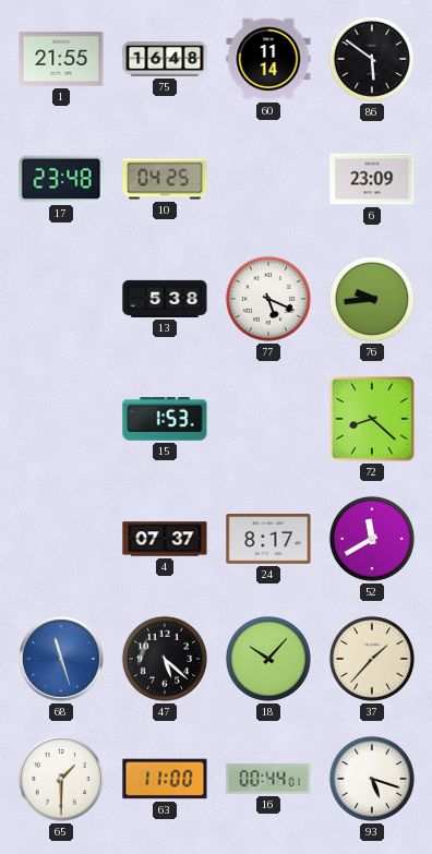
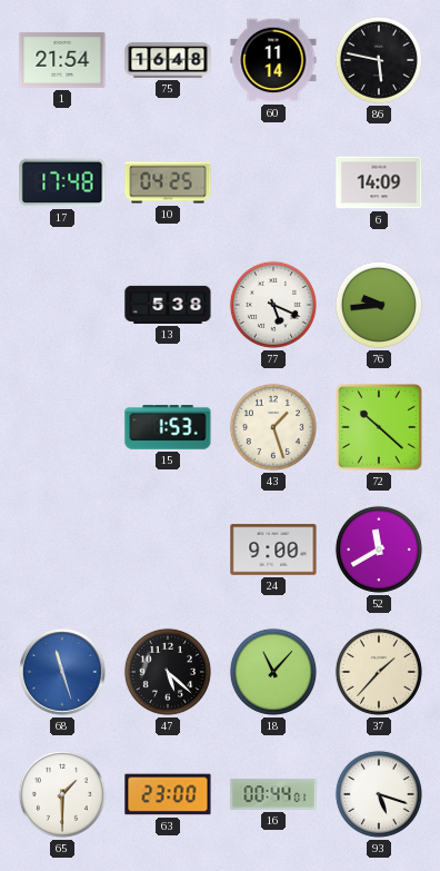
1: 21:55 -> 21:54 (62, 60)
86: 5:51 -> 5:47 (379, 60)
17: 23:48 -> 17:48 (62, 182)
6: 23:09 -> 14:09 (379, 182)
43: none -> 1:27 (273, 427)
72: 8:22 -> 10:22 (380, 428)
4: 07:37 -> none (165, 539)
24: 8:17 -> 9:00 (273, 550)
18: 10:07 -> 11:07 (273, 672)
63: 11:00 -> 23:00 (168, 794)
